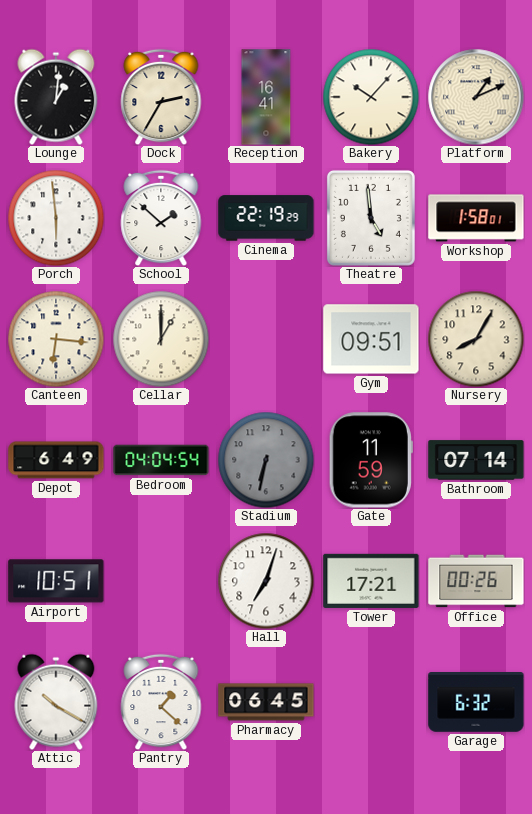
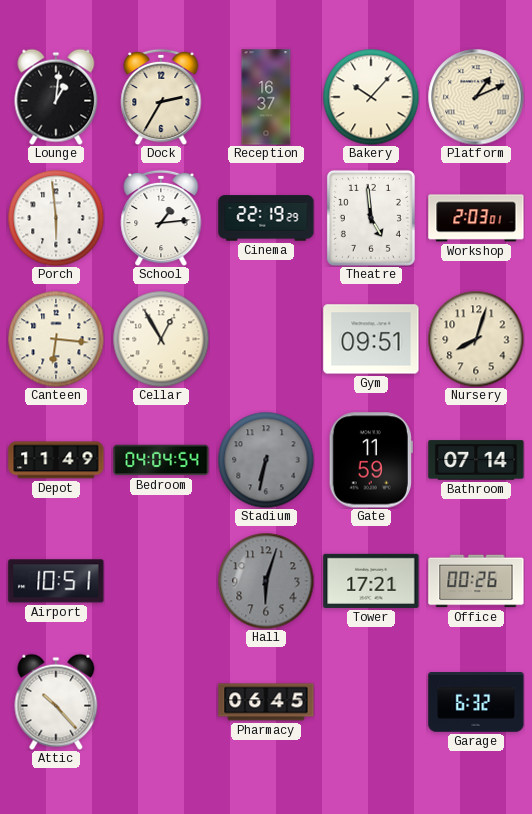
Reception: 16:41 -> 16:37 (266, 97)
School: 1:52 -> 1:14 (161, 218)
Workshop: 1:58 -> 2:03 (476, 218)
Cellar: 1:00 -> 12:55 (161, 339)
Nursery: 8:05 -> 8:03 (476, 339)
Depot: 6:49 -> 11:49 (56, 460)
Hall: 7:03 -> 6:03 (266, 581)
Hall dial: white -> grey (266, 581)
Attic: 10:20 -> 10:23 (56, 702)
Pantry: 1:22 -> none (161, 702)
